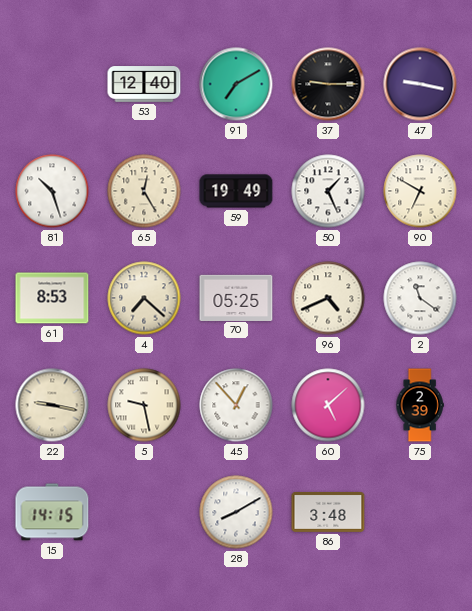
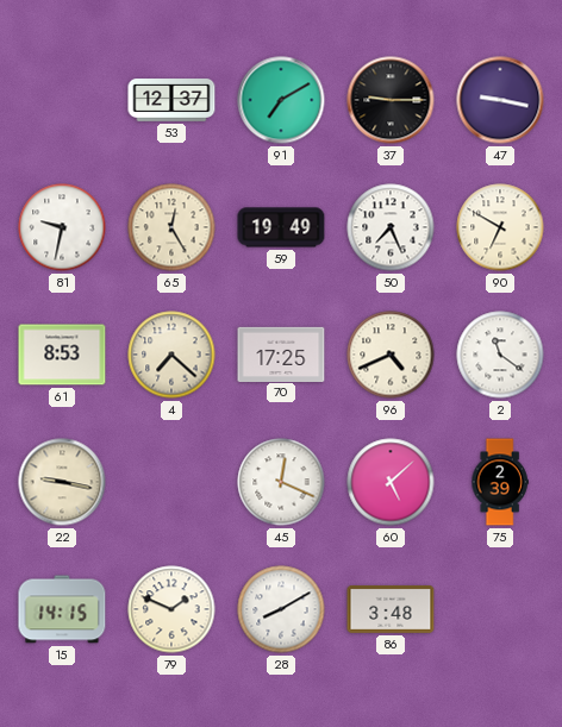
53: 12:40 -> 12:37 (171, 100)
81: 10:27 -> 9:32 (62, 227)
50: 1:26 -> 7:26 (391, 227)
70: 05:25 -> 17:25 (281, 353)
5: 9:28 -> none (144, 405)
45: 12:53 -> 12:19 (281, 482)
79: none -> 1:49 (171, 609)
